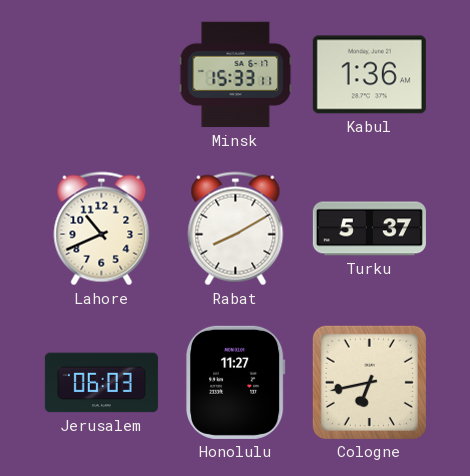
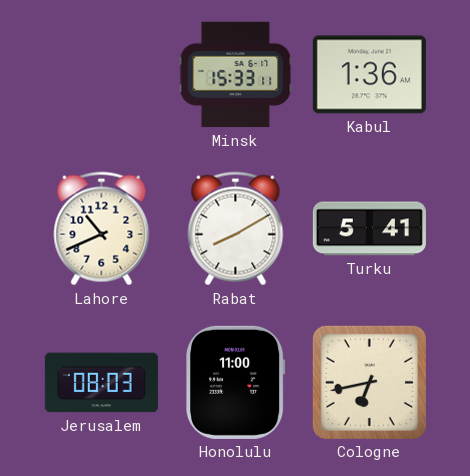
Turku: 5:37 -> 5:41 (369, 229)
Jerusalem: 06:03 -> 08:03 (101, 383)
Honolulu: 11:27 -> 11:00 (235, 382)
